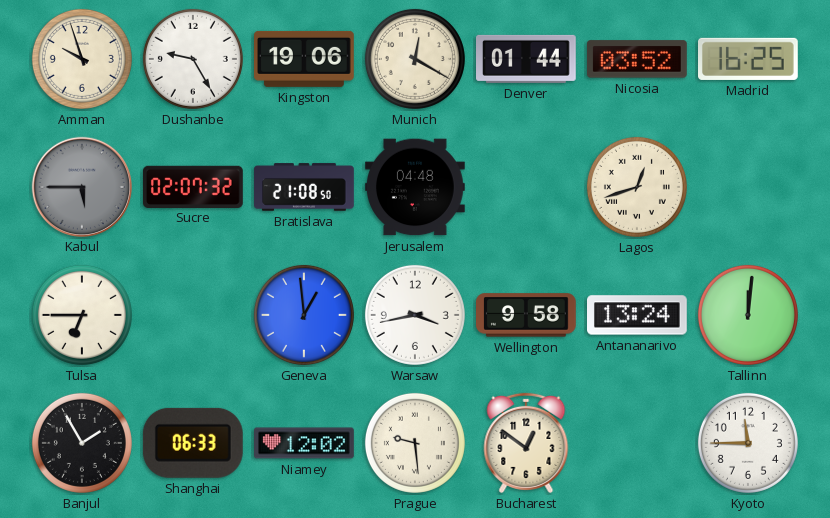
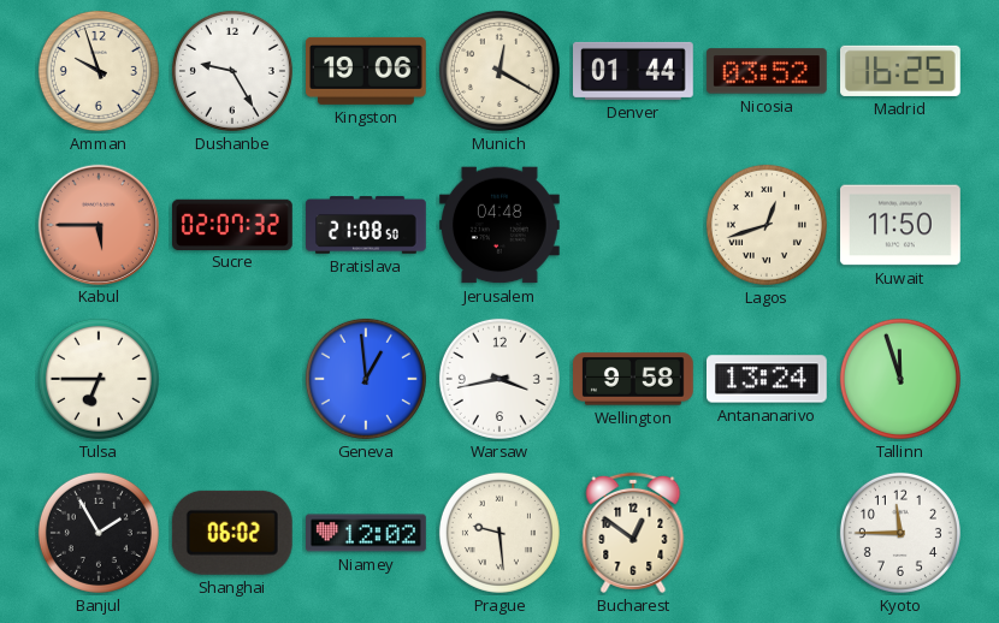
Kabul dial: grey -> salmon (97, 224)
Kuwait: none -> 11:50 (902, 225)
Tallinn: 12:01 -> 11:57 (900, 379)
Shanghai: 06:33 -> 06:02 (232, 533)
